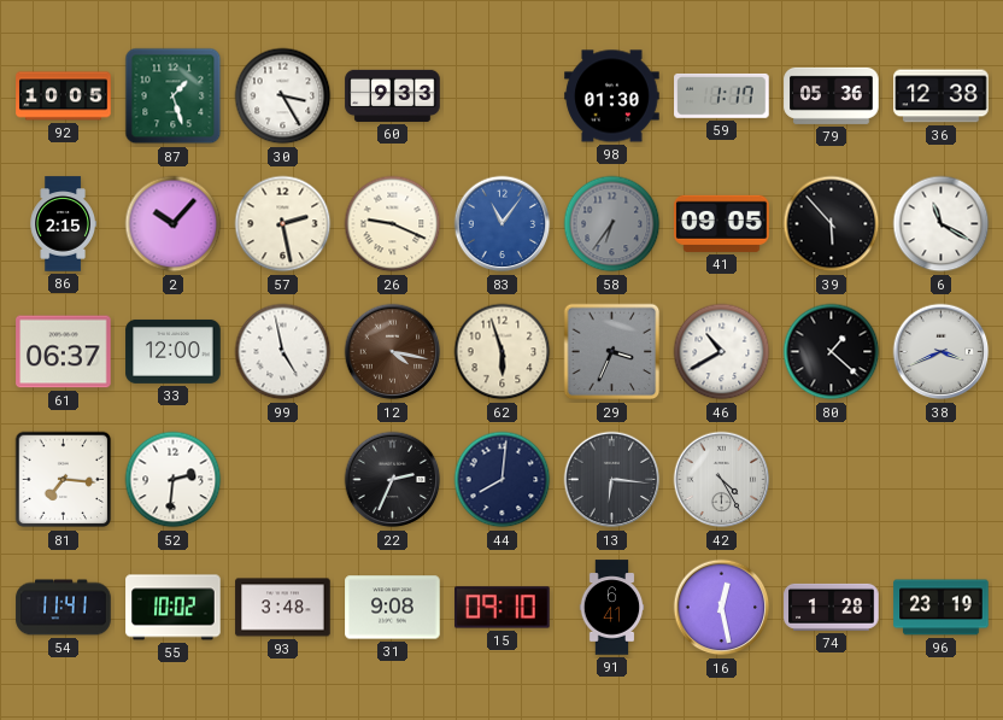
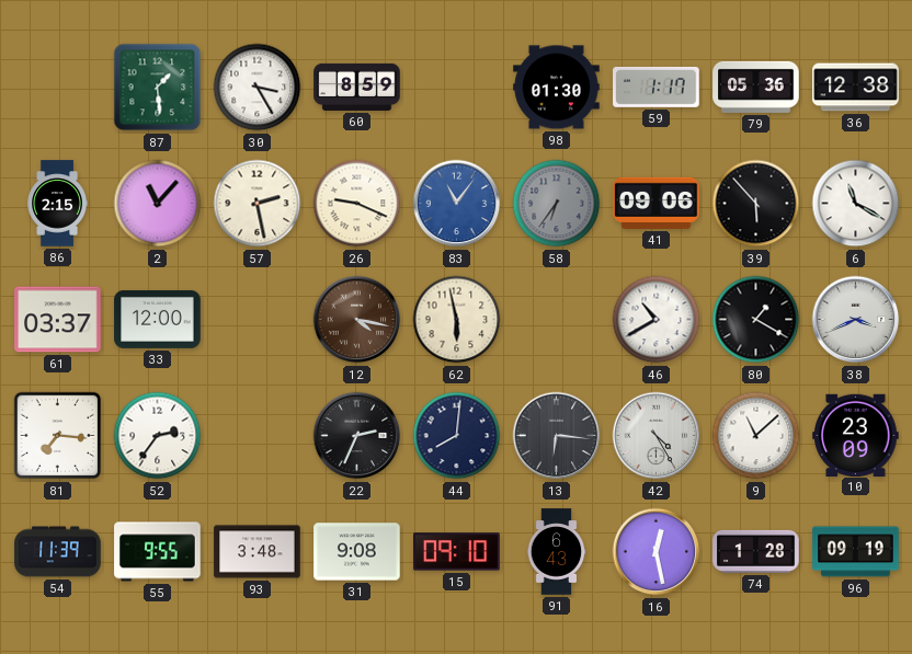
92: 10:05 -> none (64, 96)
87: 1:27 -> 1:29 (158, 88)
60: 9:33 -> 8:59 (357, 87)
2: 10:07 -> 11:07 (158, 204)
41: 09:05 -> 09:06 (657, 203)
61: 06:37 -> 03:37 (58, 320)
99: 4:58 -> none (283, 352)
62: 5:57 -> 5:58 (457, 320)
29: 3:34 -> none (612, 352)
80: 1:22 -> 1:20 (756, 320)
52: 2:31 -> 2:36 (158, 436)
9: none -> 11:08 (756, 436)
10: none -> 23:09 (856, 435)
54: 11:41 -> 11:39 (58, 552)
55: 10:02 -> 9:55 (158, 552)
91: 6:41 -> 6:43 (557, 552)
96: 23:19 -> 09:19 (856, 552)
